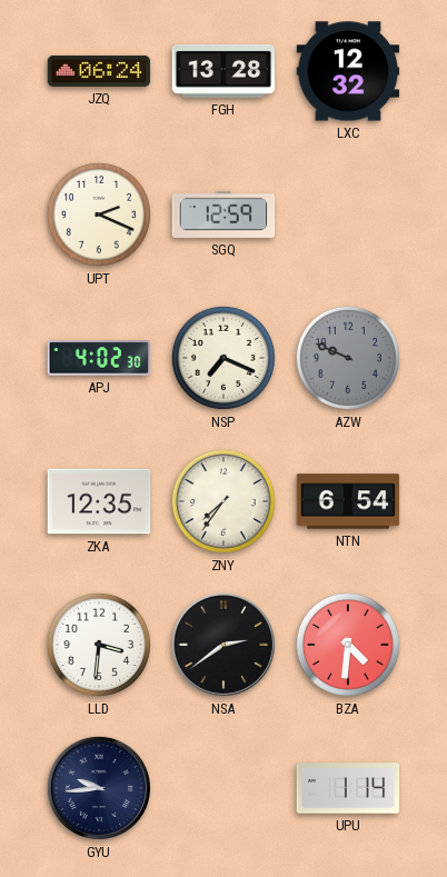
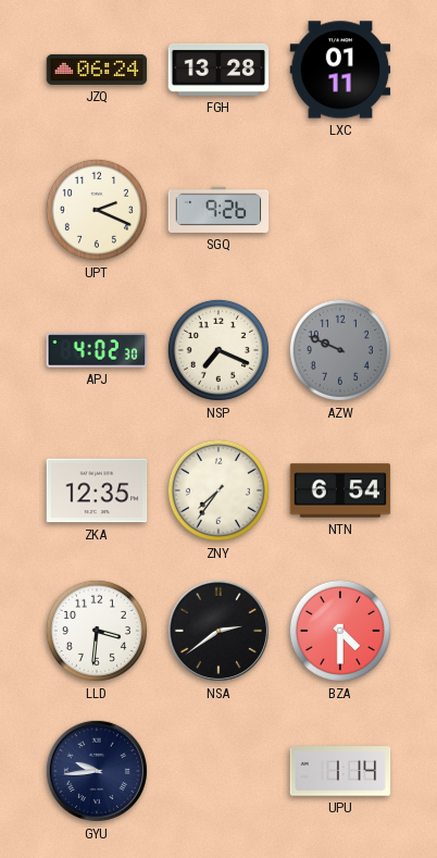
LXC: 12:32 -> 01:11 (340, 70)
SGQ: 12:59 -> 9:26 (218, 210)
BZA: 4:31 -> 4:30 (340, 631)
